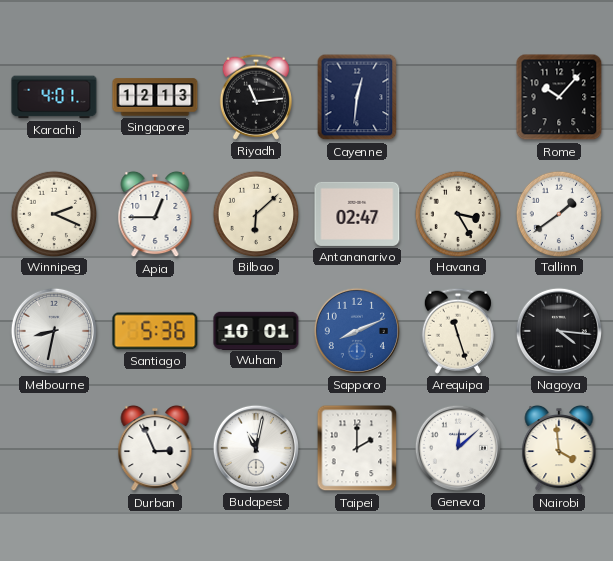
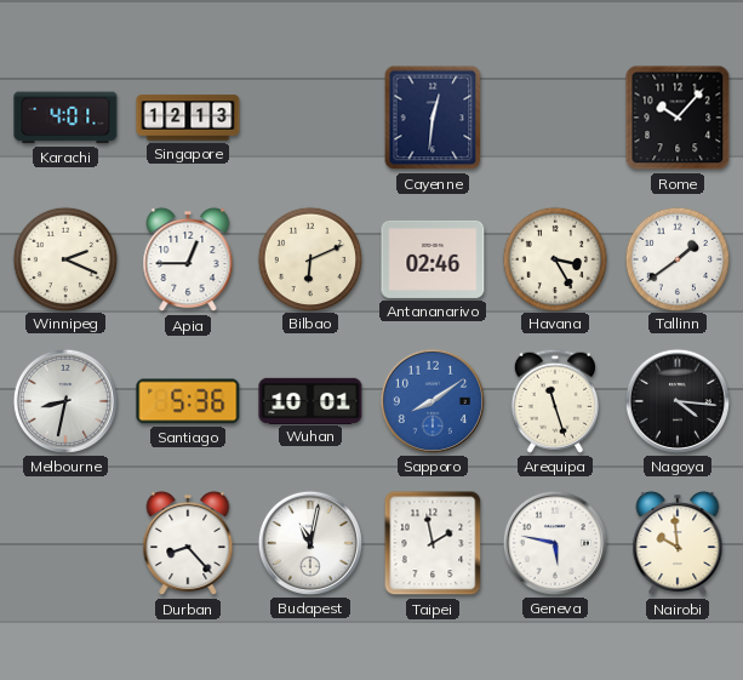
Riyadh: 11:14 -> none (256, 97)
Bilbao: 6:08 -> 6:11 (309, 258)
Antananarivo: 02:47 -> 02:46 (433, 259)
Sapporo: 8:11 -> 8:09 (433, 401)
Durban: 2:56 -> 8:23 (188, 543)
Taipei: 2:00 -> 1:58 (433, 543)
Geneva: 12:08 -> 5:47 (555, 543)
Nairobi: 3:59 -> 9:59 (678, 543)
